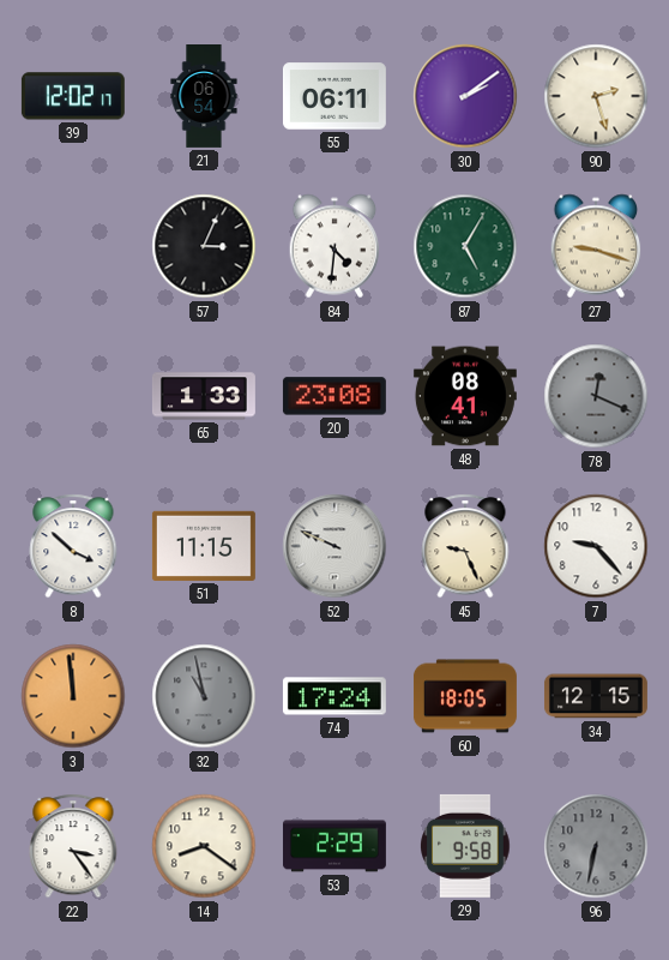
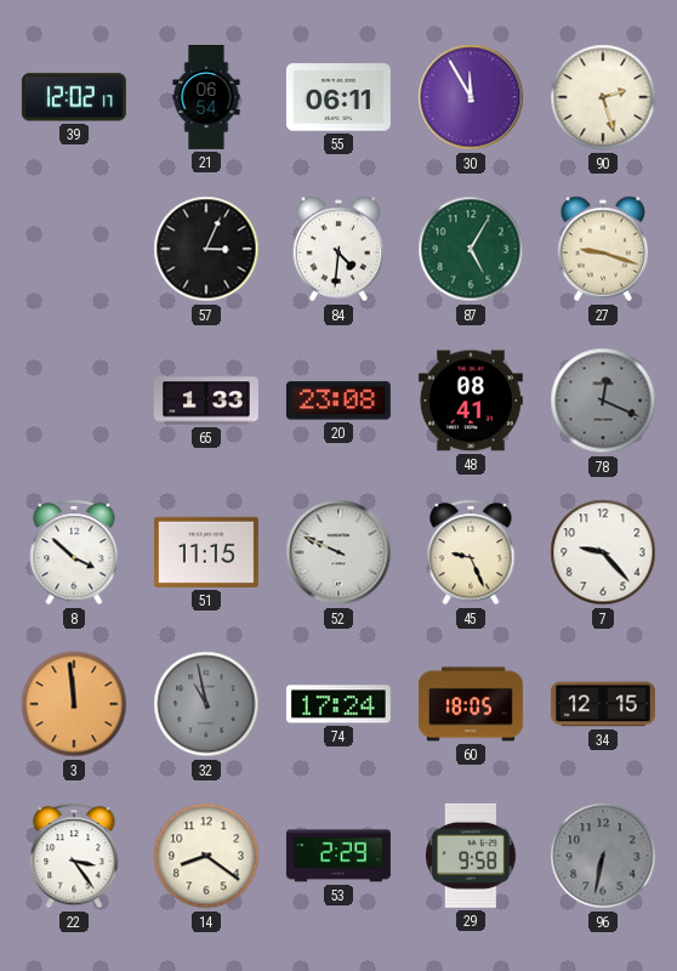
30: 2:09 -> 11:55 (471, 97)
